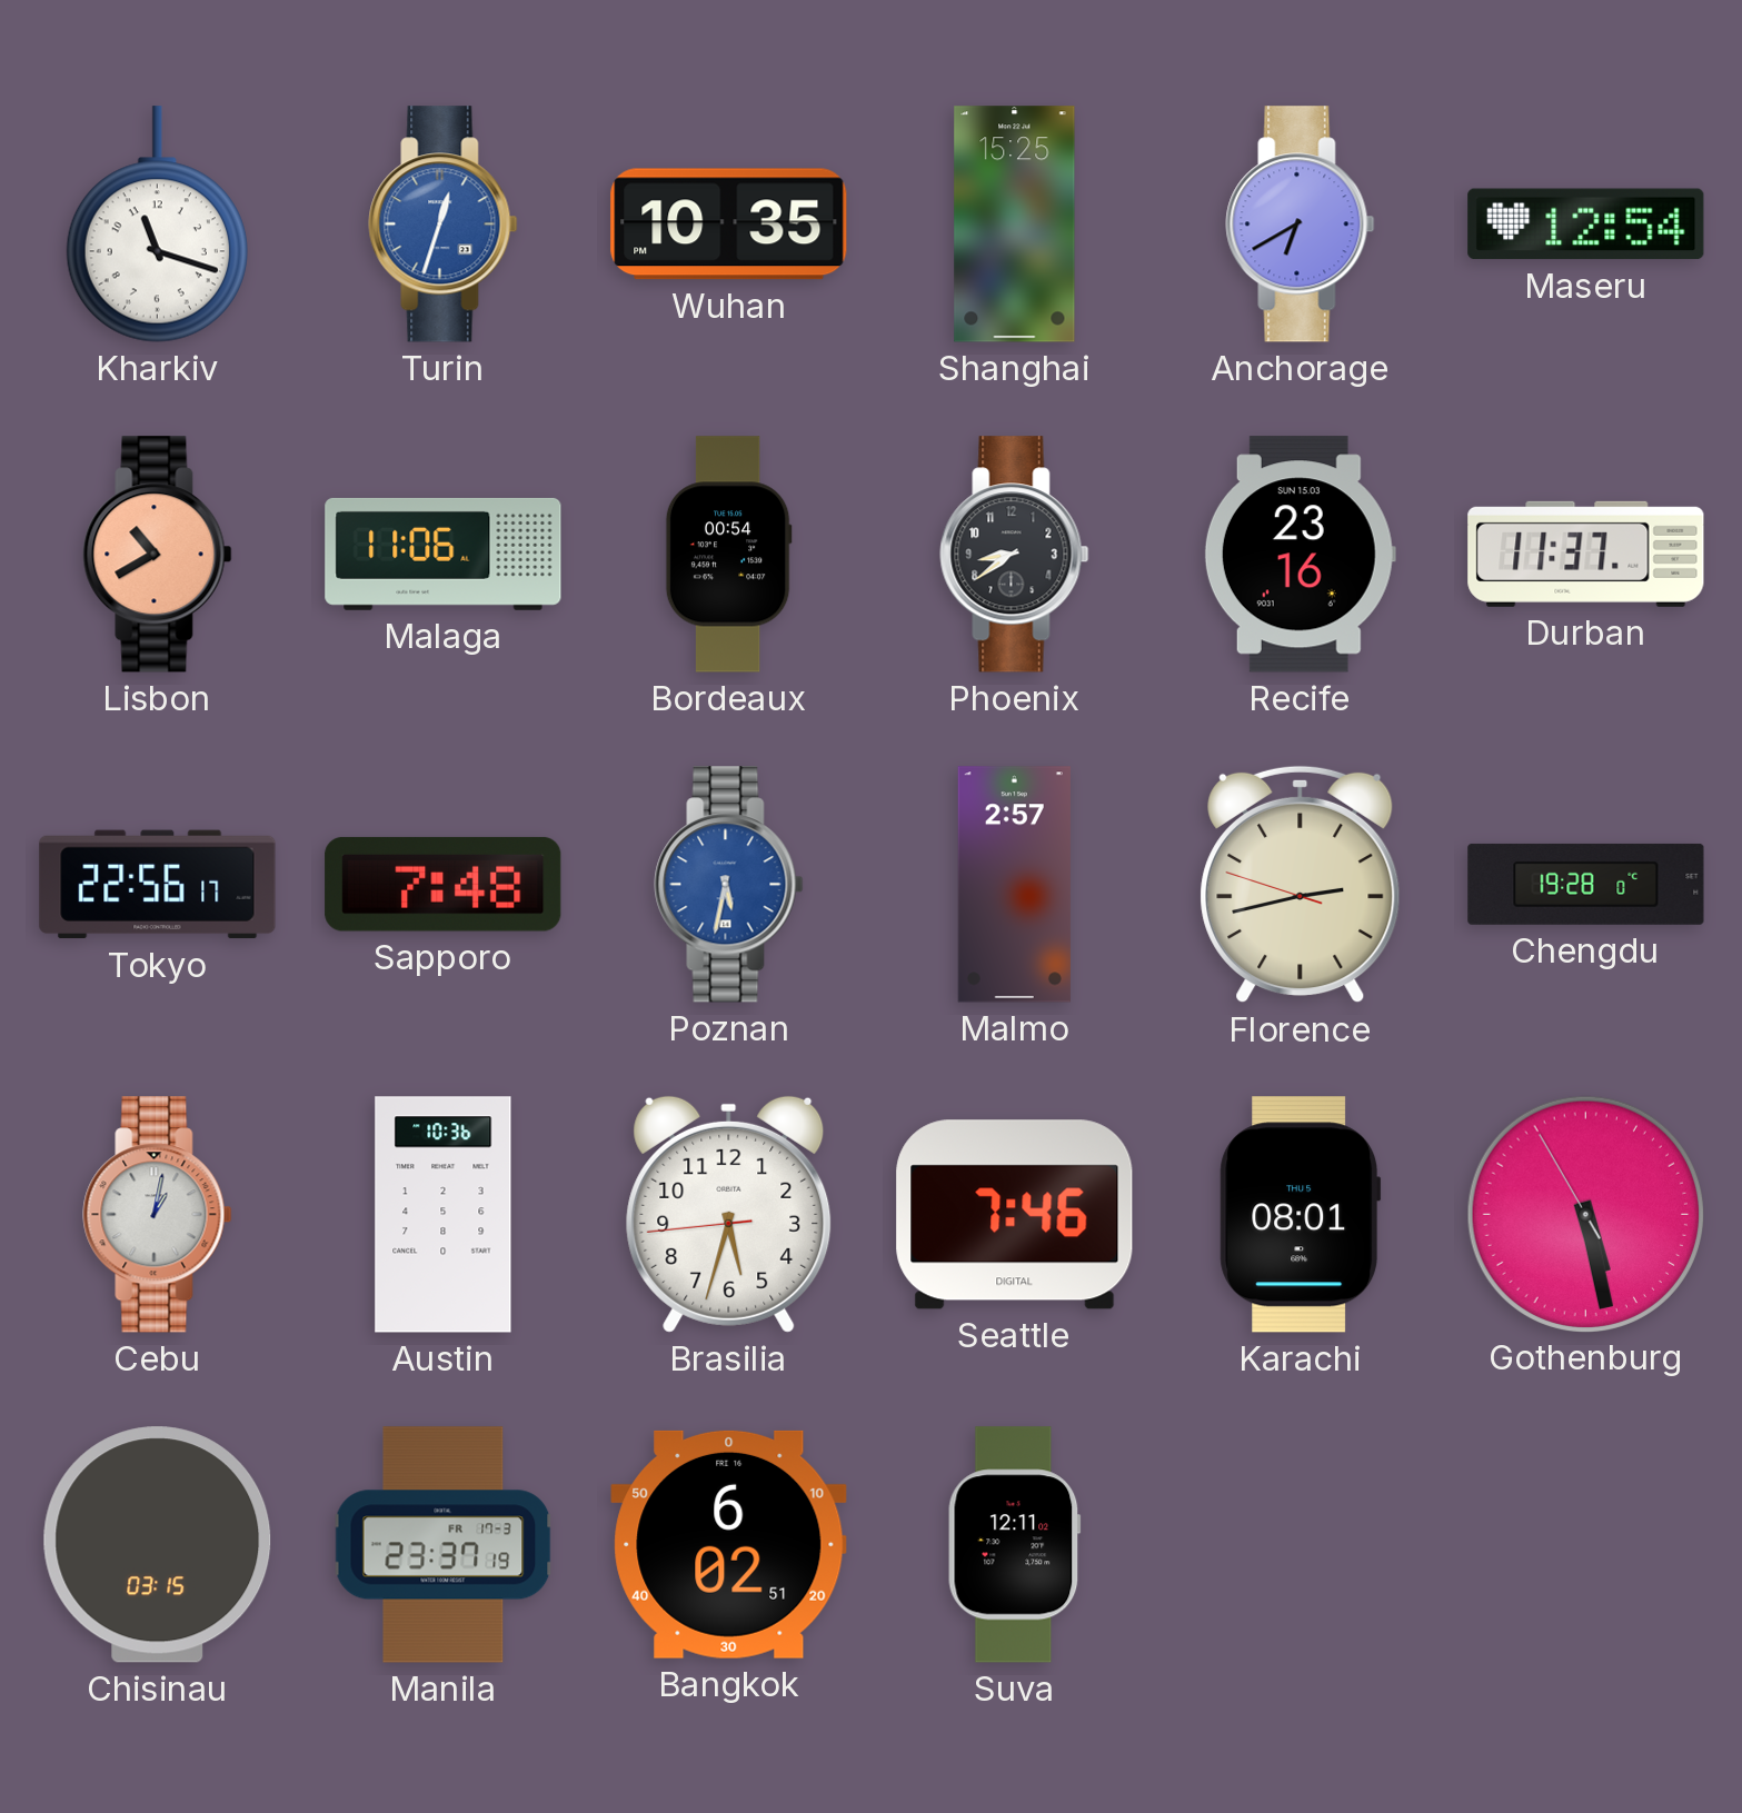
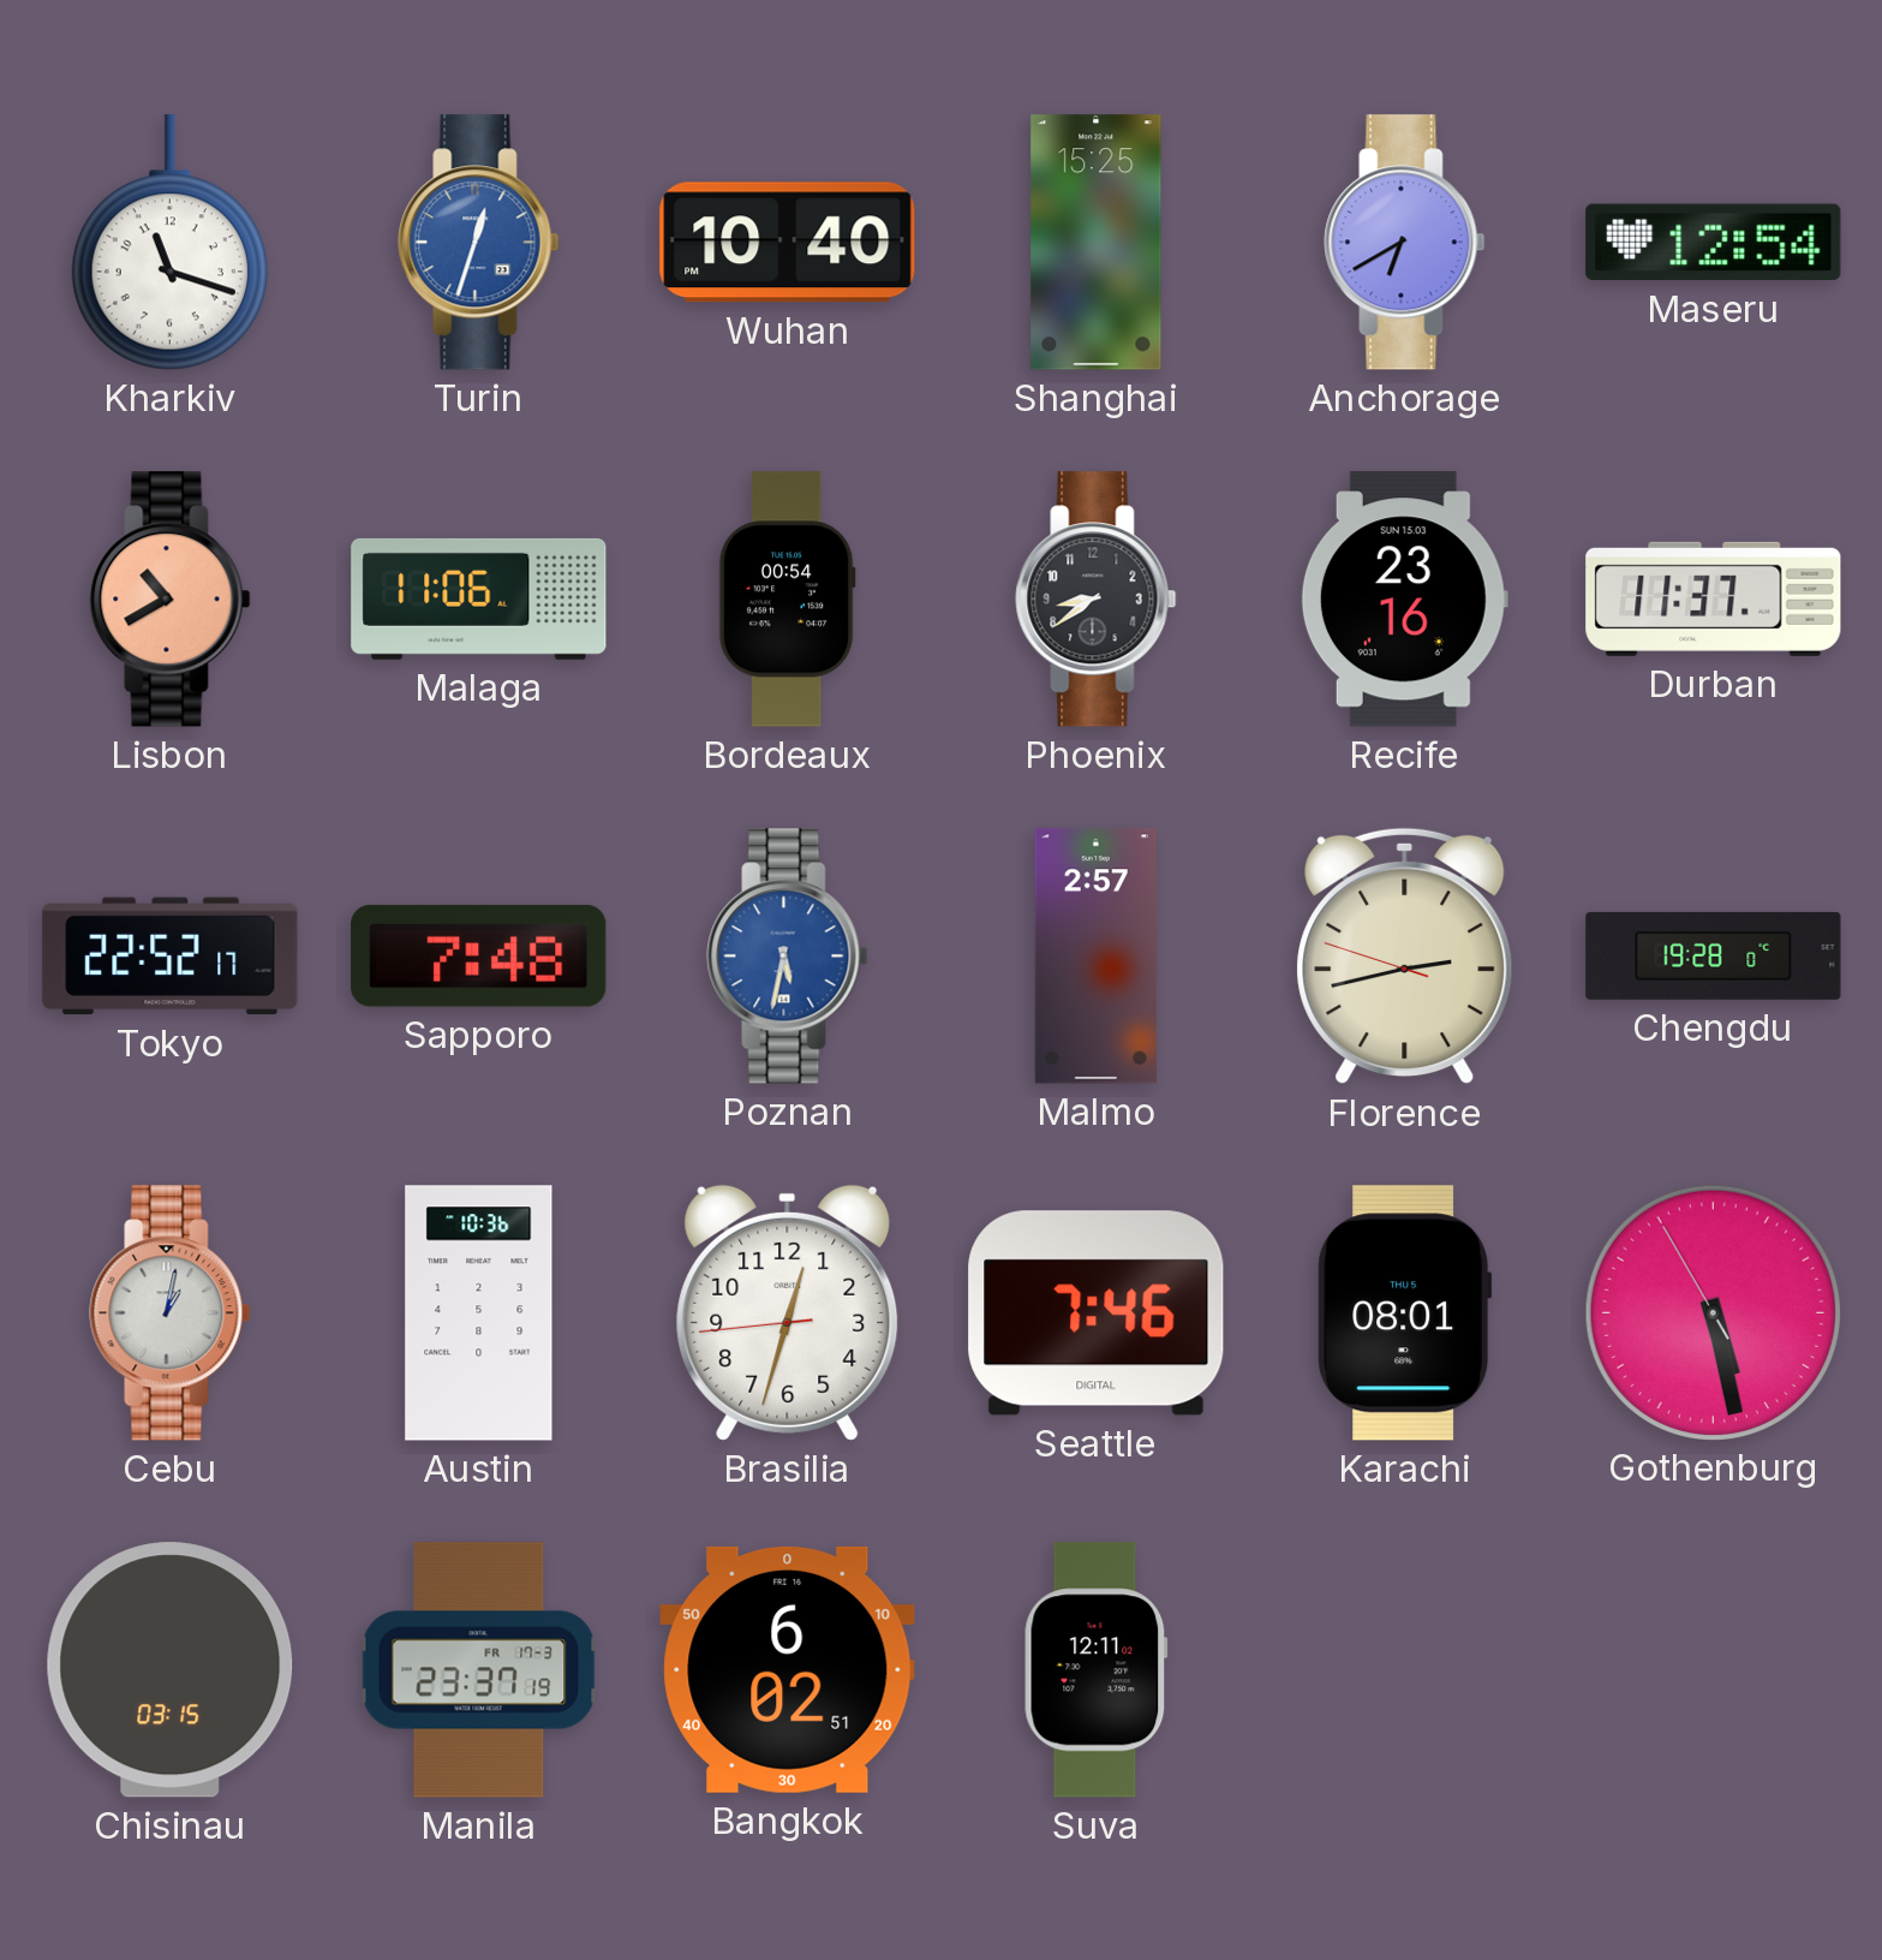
Wuhan: 10:35 -> 10:40 (788, 243)
Tokyo: 22:56 -> 22:52 (171, 957)
Brasilia: 5:32 -> 12:32 (788, 1312)
